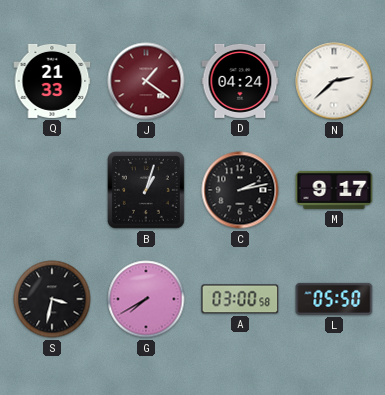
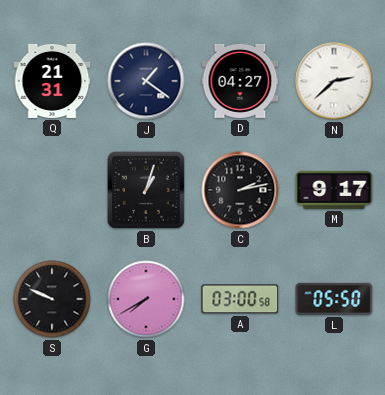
Q: 21:33 -> 21:31 (52, 81)
J dial: burgundy -> navy (146, 81)
D: 04:24 -> 04:27 (240, 81)
S: 3:32 -> 9:49 (52, 299)
